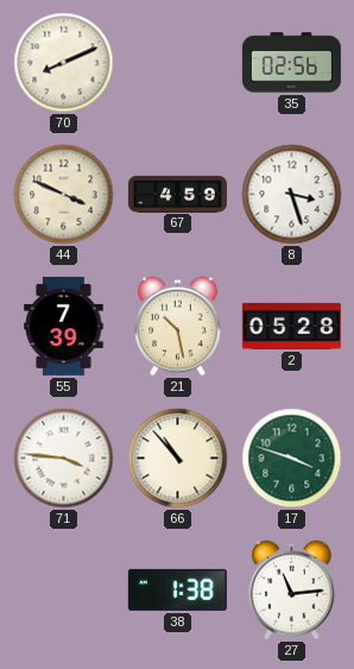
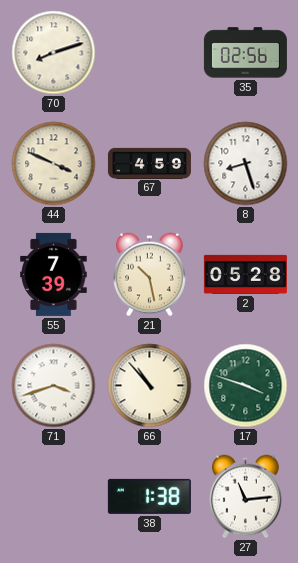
70: 8:11 -> 8:12 (54, 53)
8: 3:27 -> 8:27 (246, 164)
71: 3:46 -> 3:42 (54, 386)
